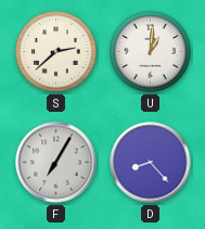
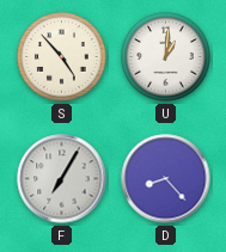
S: 2:38 -> 4:53 (62, 57)
